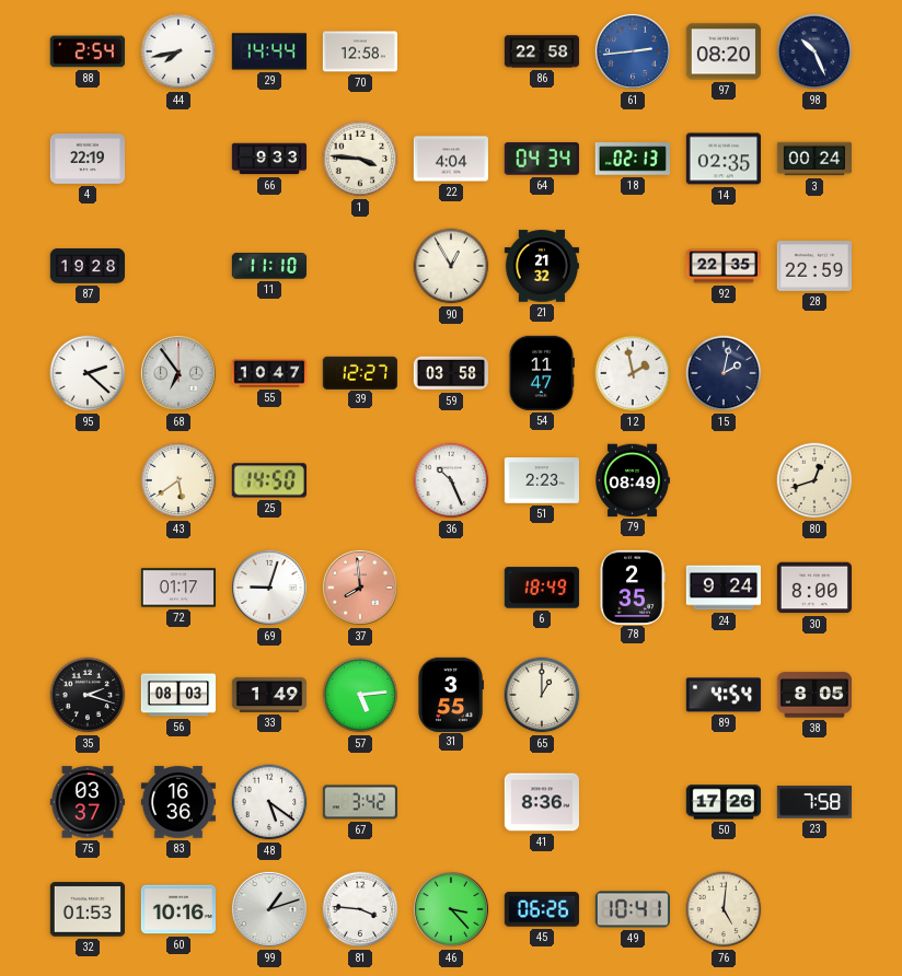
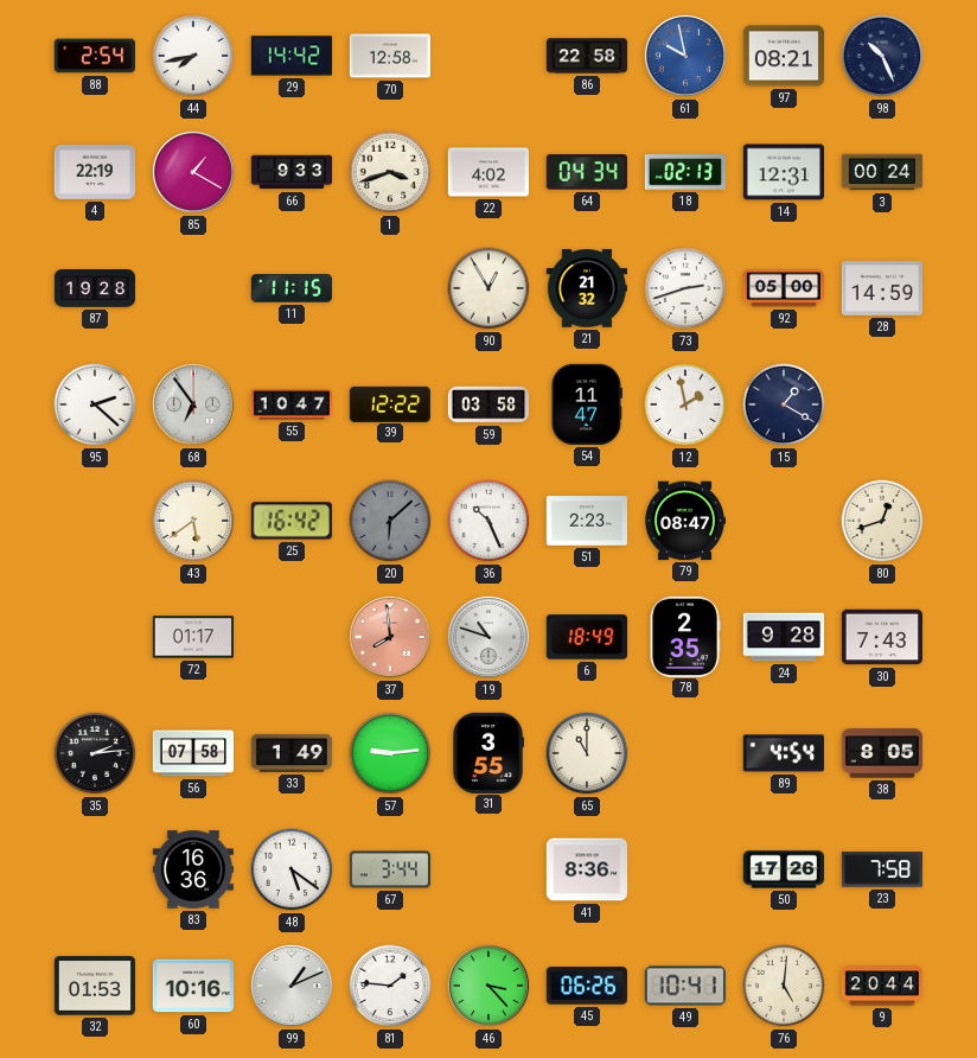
29: 14:44 -> 14:42 (290, 56)
61: 2:44 -> 9:58 (685, 56)
97: 08:20 -> 08:21 (783, 56)
85: none -> 1:20 (193, 172)
1: 3:46 -> 3:42 (390, 172)
22: 4:04 -> 4:02 (487, 172)
14: 02:35 -> 12:31 (783, 172)
11: 11:10 -> 11:15 (290, 288)
73: none -> 2:42 (685, 288)
92: 22:35 -> 05:00 (783, 288)
28: 22:59 -> 14:59 (881, 288)
39: 12:27 -> 12:22 (389, 403)
15: 2:02 -> 1:20 (784, 404)
25: 14:50 -> 16:42 (292, 521)
20: none -> 6:08 (390, 521)
79: 08:49 -> 08:47 (685, 521)
69: 9:03 -> none (269, 588)
19: none -> 10:48 (489, 637)
24: 9:24 -> 9:28 (783, 637)
30: 8:00 -> 7:43 (881, 637)
35: 2:18 -> 2:14 (95, 753)
56: 08:03 -> 07:58 (192, 753)
57: 5:14 -> 9:14 (390, 753)
65: 1:00 -> 11:00 (587, 753)
75: 03:37 -> none (86, 802)
67: 3:42 -> 3:44 (389, 869)
99: 1:12 -> 1:11 (292, 986)
81: 3:46 -> 1:46 (390, 986)
9: none -> 20:44 (882, 986)
